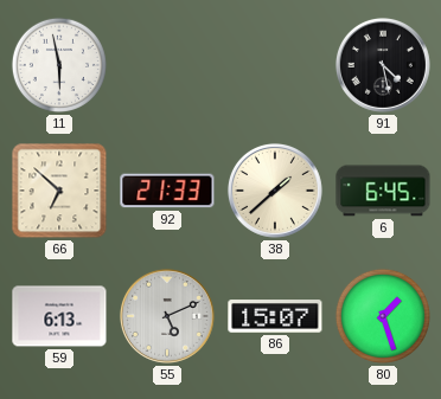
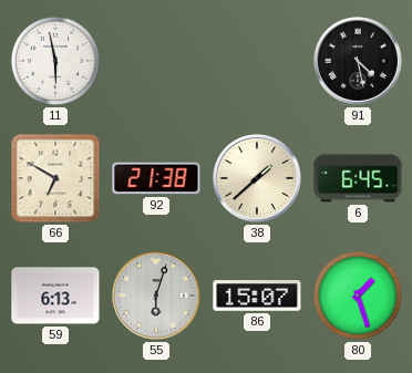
66: 6:52 -> 6:50 (55, 178)
92: 21:33 -> 21:38 (156, 178)
55: 5:11 -> 6:03 (156, 296)
